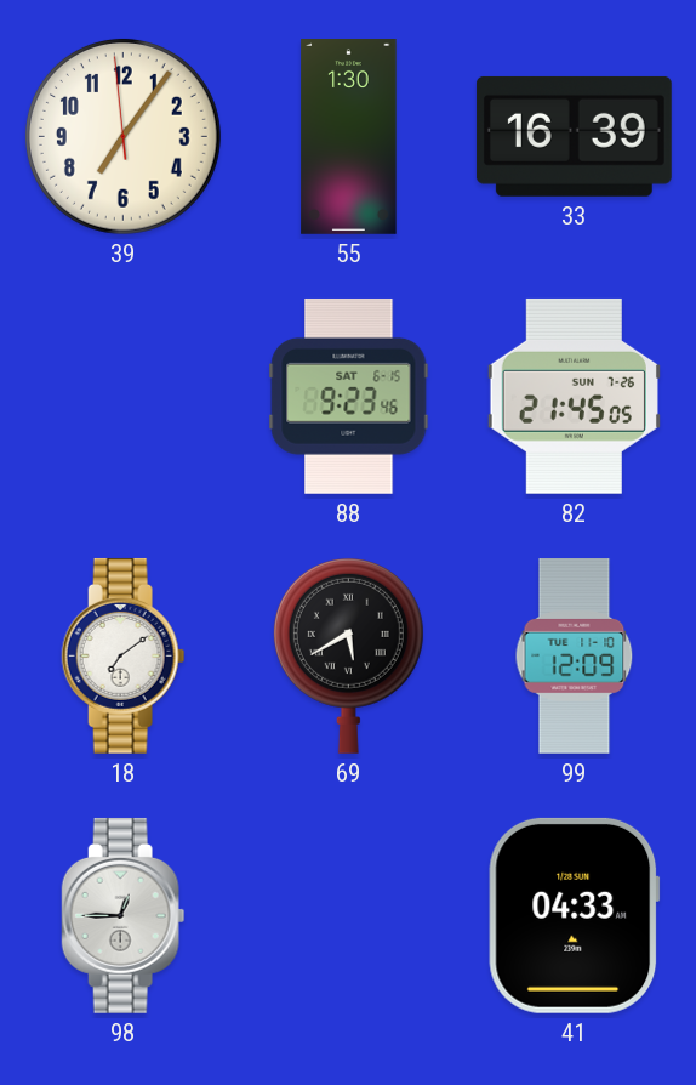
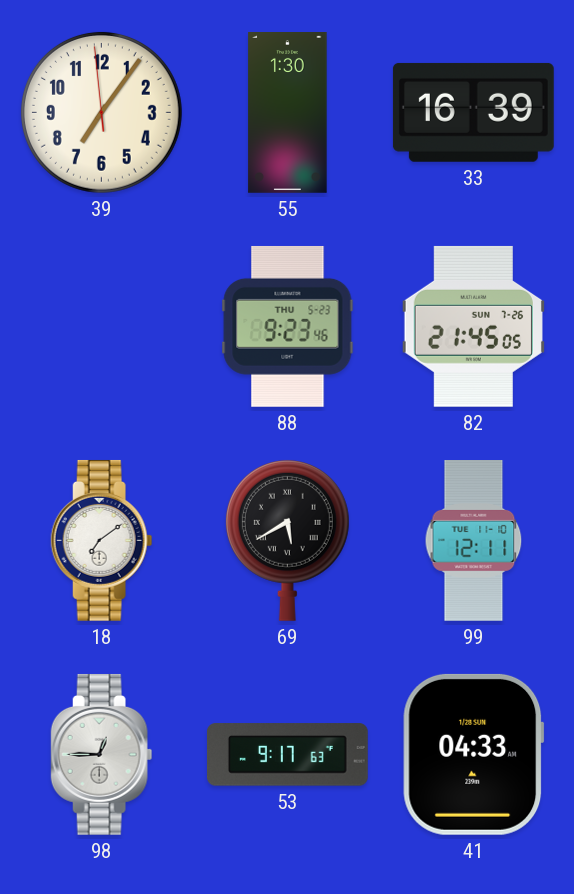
88 date: SAT 6-15 -> THU 5-23 (288, 326)
99: 12:09 -> 12:11 (474, 541)
53: none -> 9:17 (287, 755)
